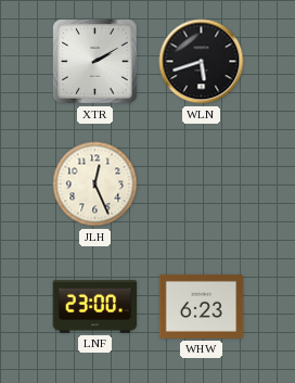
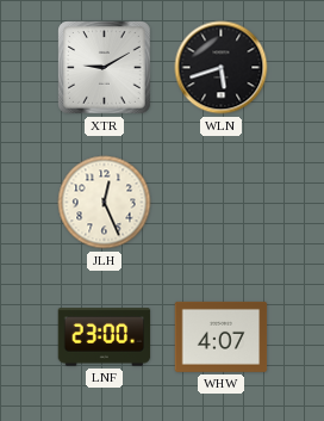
XTR: 2:10 -> 9:10 (105, 68)
WHW: 6:23 -> 4:07 (222, 336)
